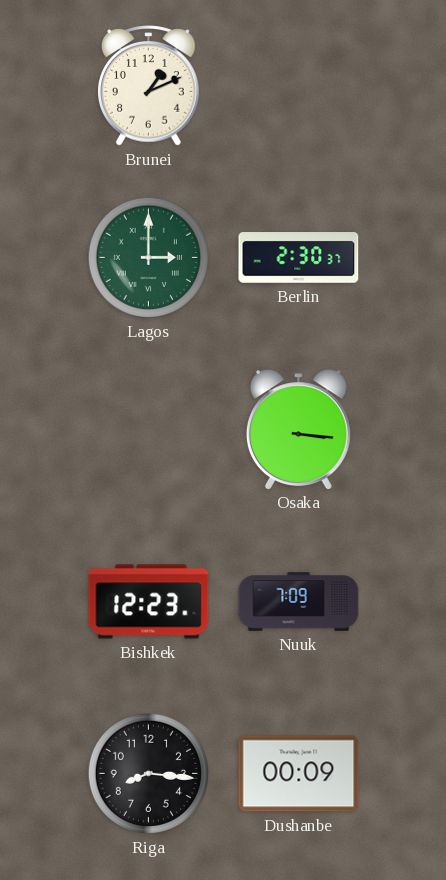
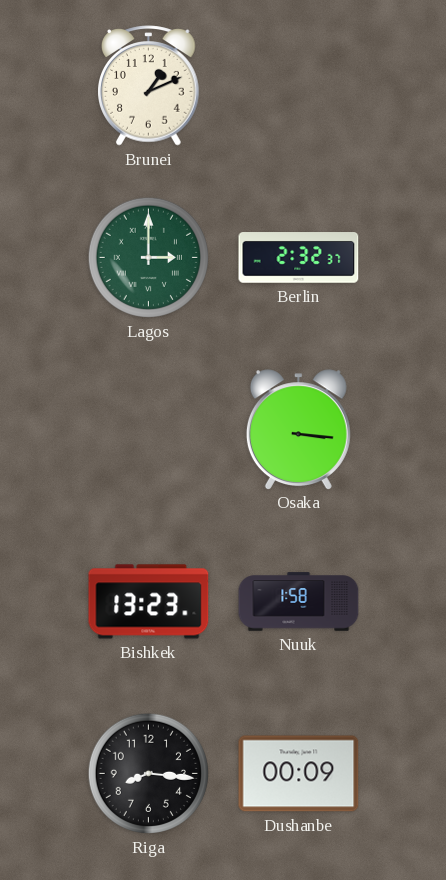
Berlin: 2:30 -> 2:32 (299, 258)
Bishkek: 12:23 -> 13:23 (149, 602)
Nuuk: 7:09 -> 1:58 (299, 602)
